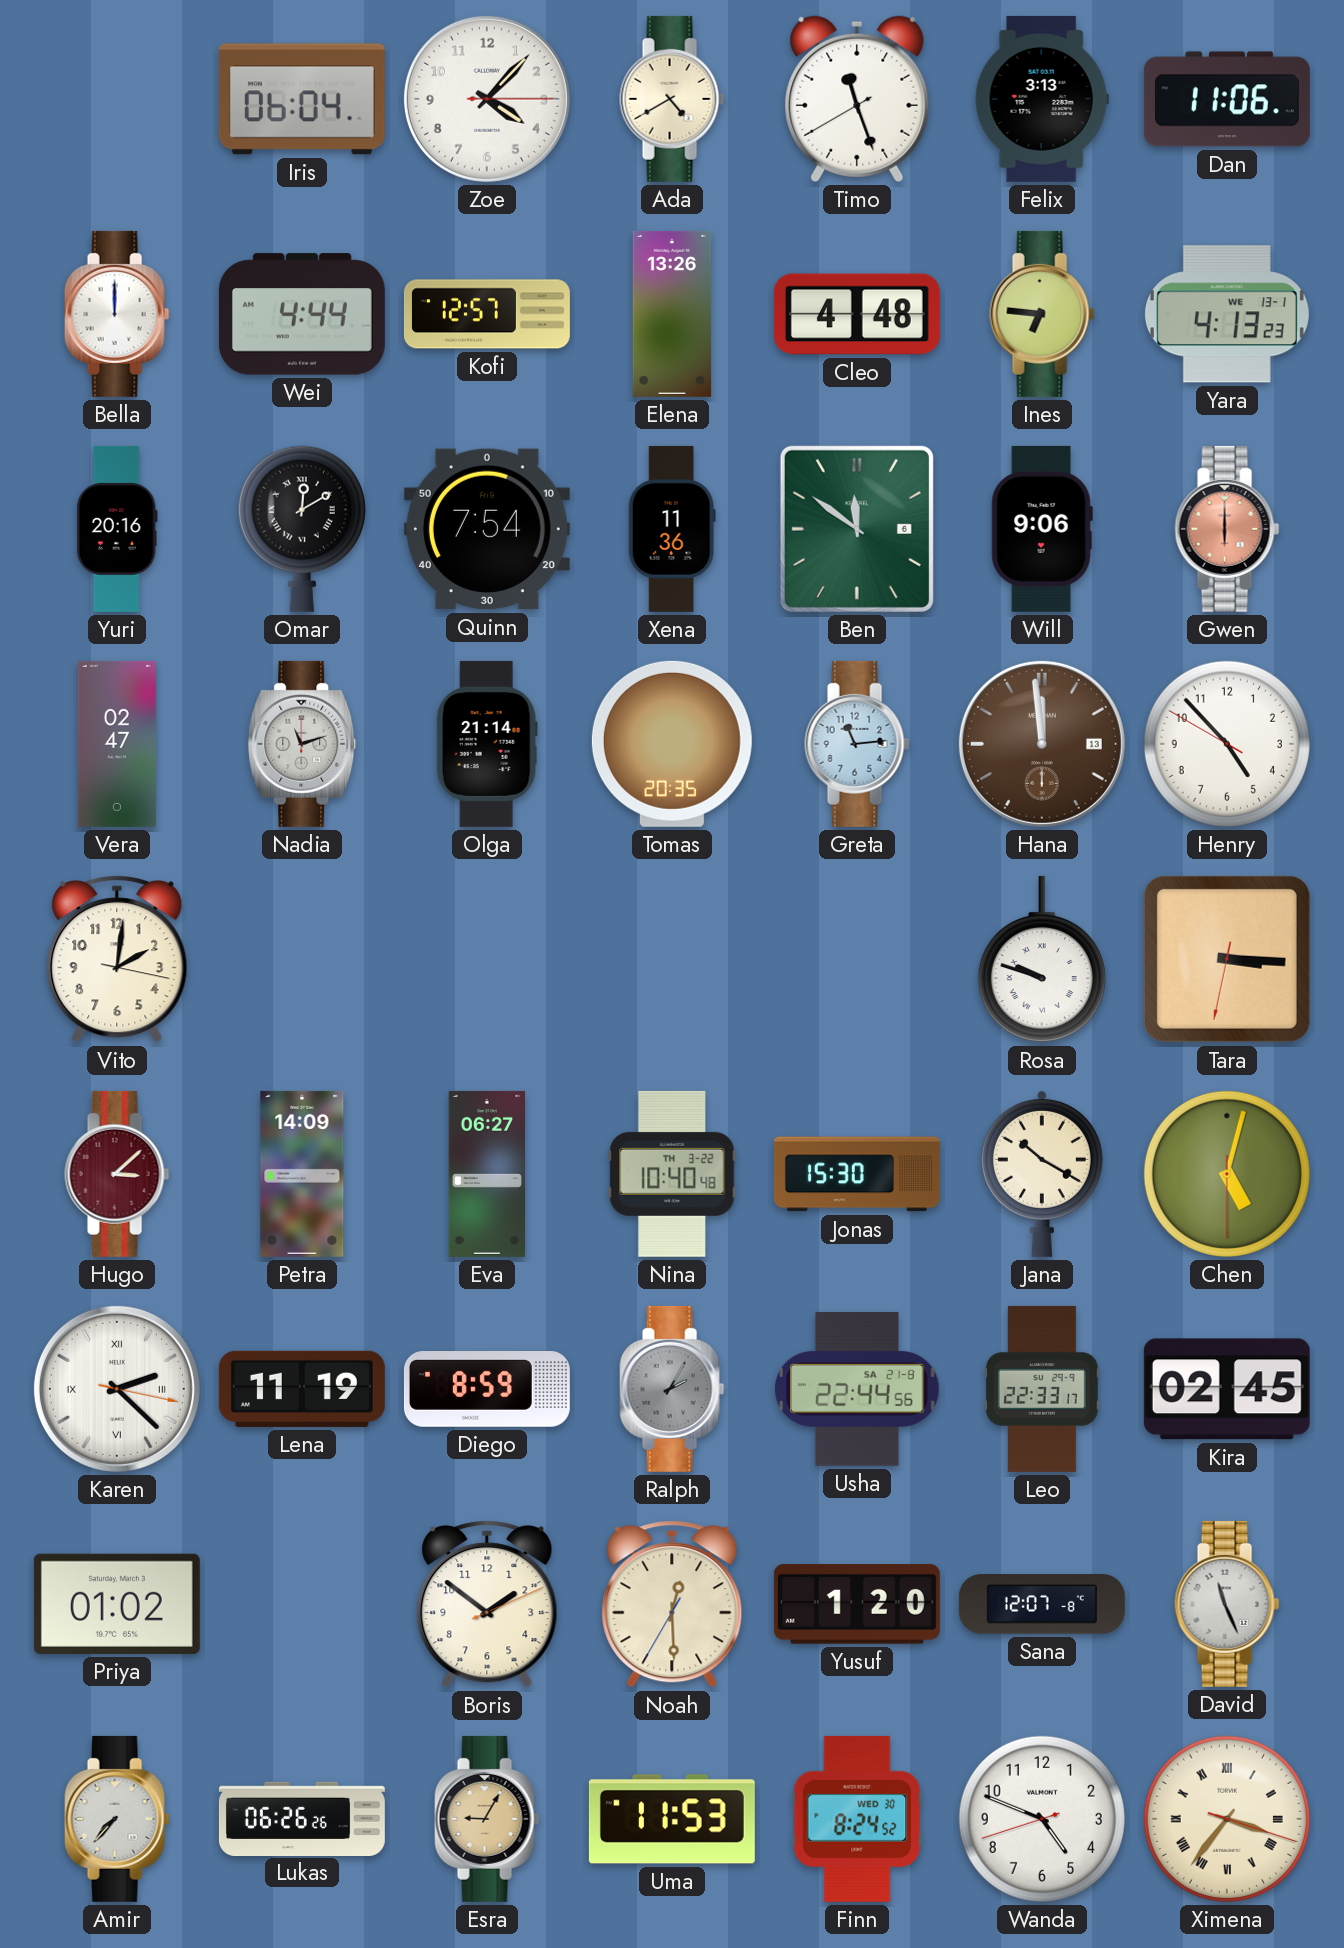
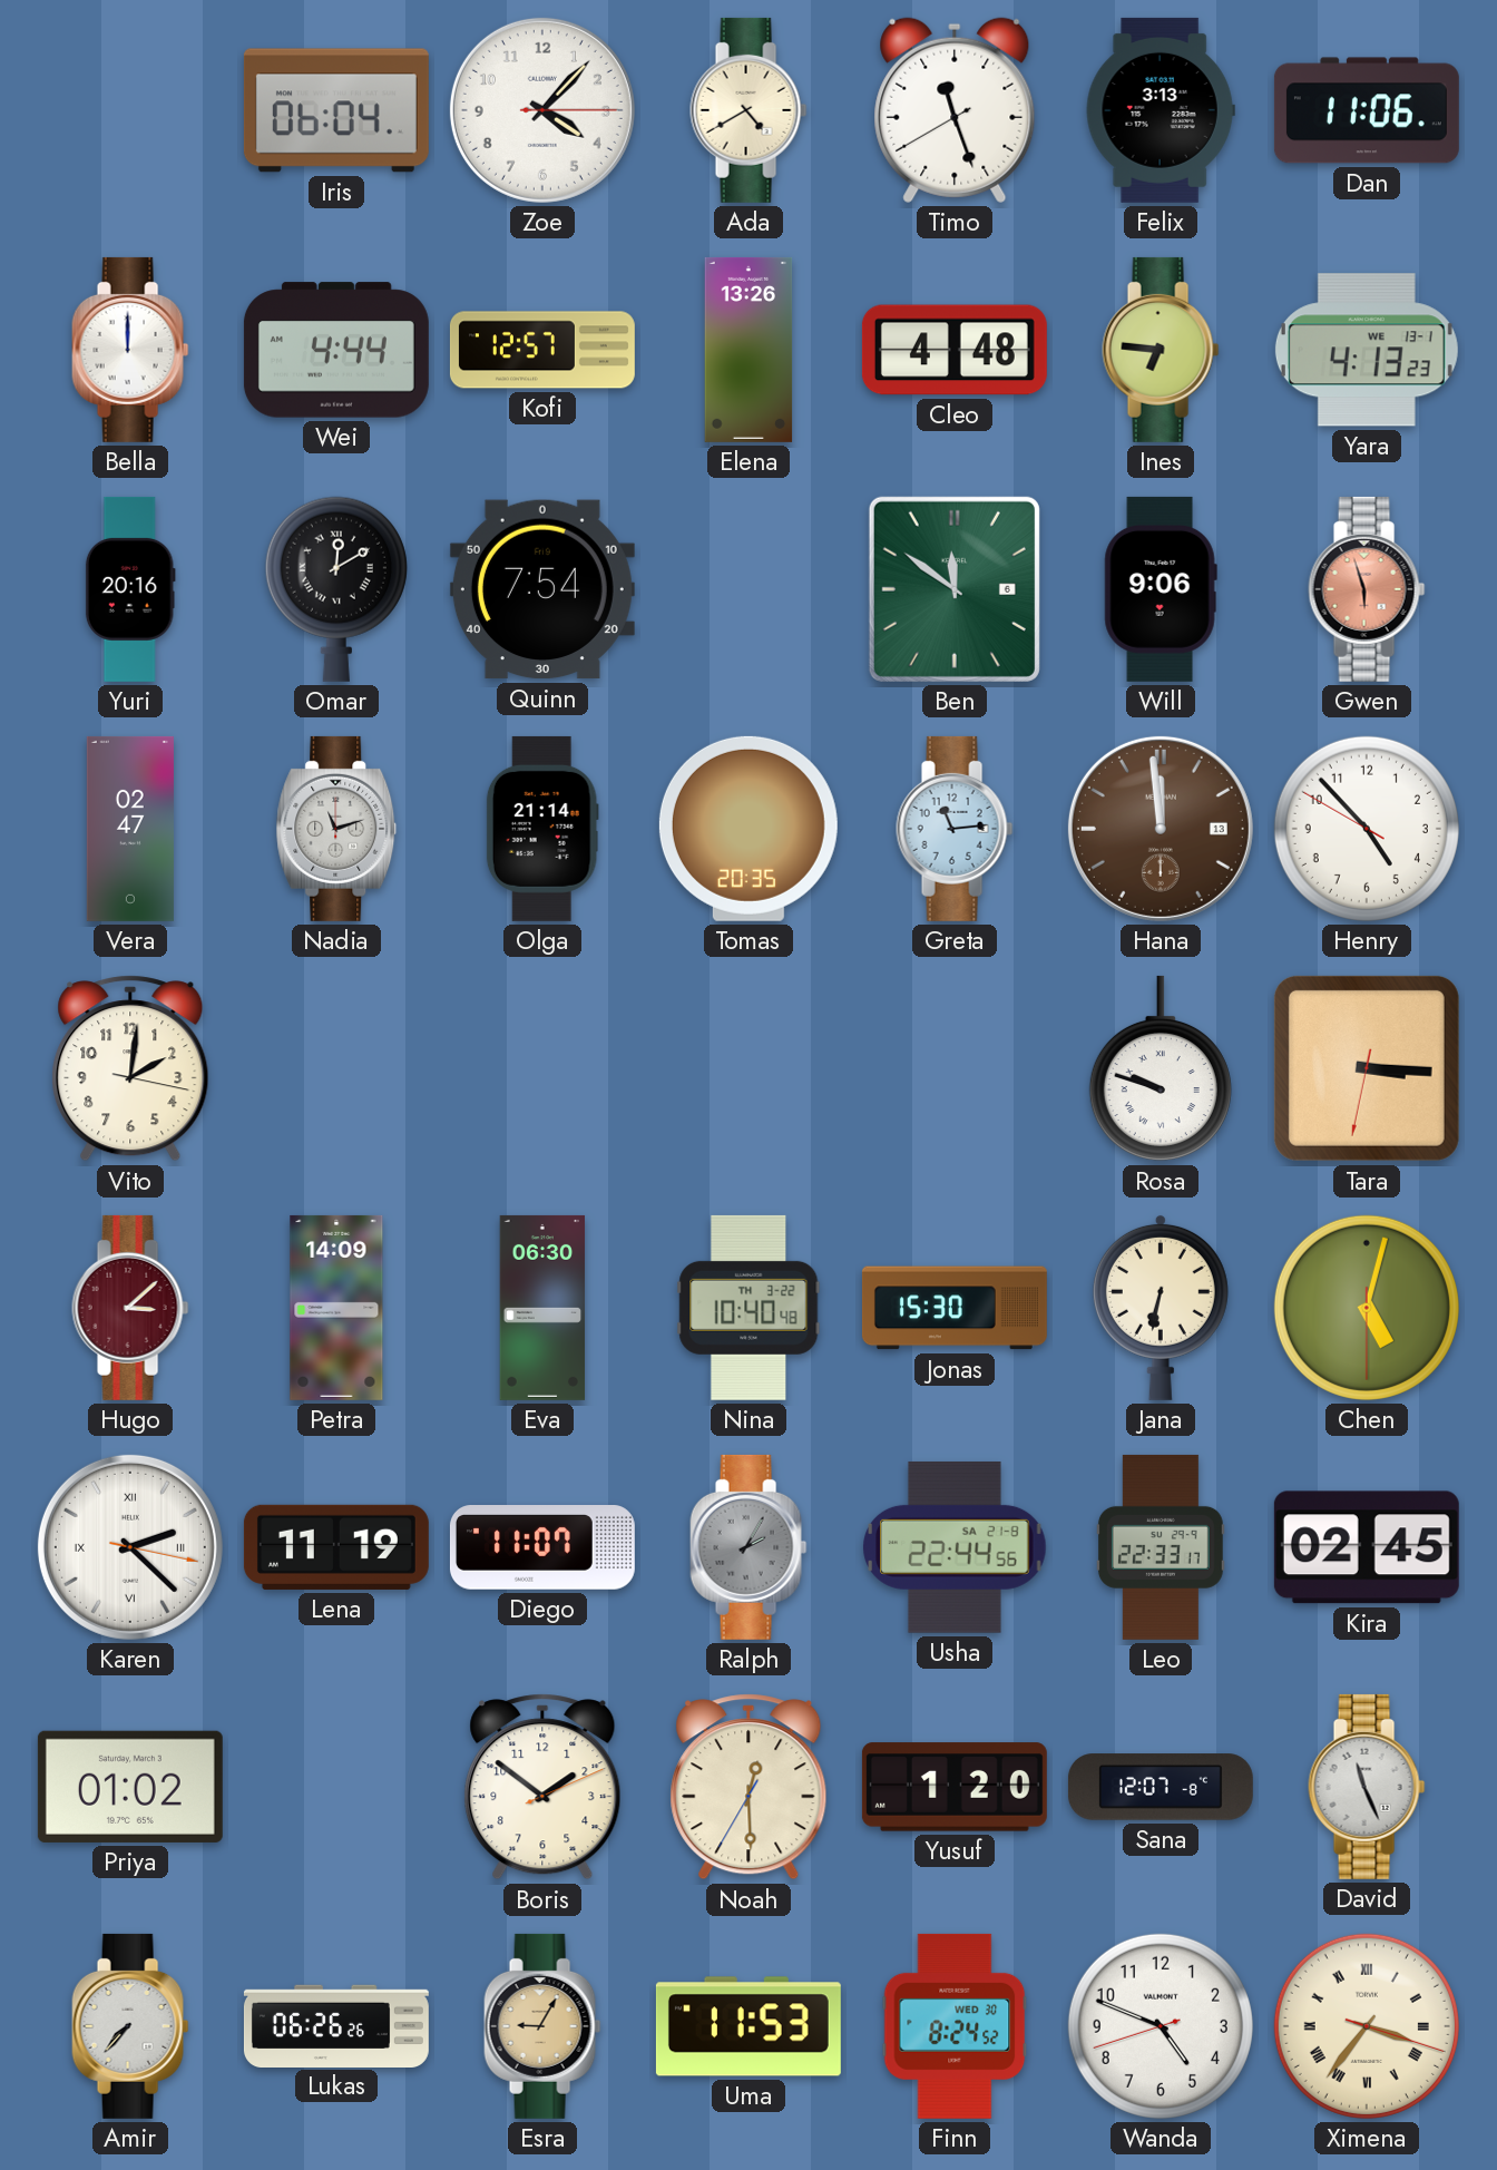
Xena: 11:36 -> none (672, 529)
Gwen: 6:00 -> 5:57 (1367, 589)
Eva: 06:27 -> 06:30 (542, 1308)
Jana: 10:20 -> 6:32 (1161, 1307)
Diego: 8:59 -> 11:07 (542, 1548)
